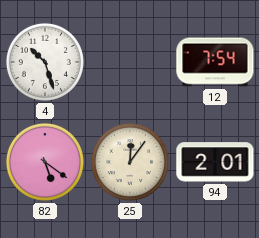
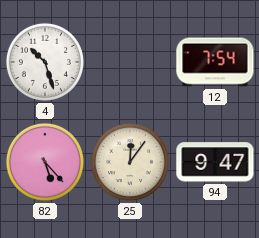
82: 5:21 -> 5:23 (45, 162)
94: 2:01 -> 9:47 (215, 162)
